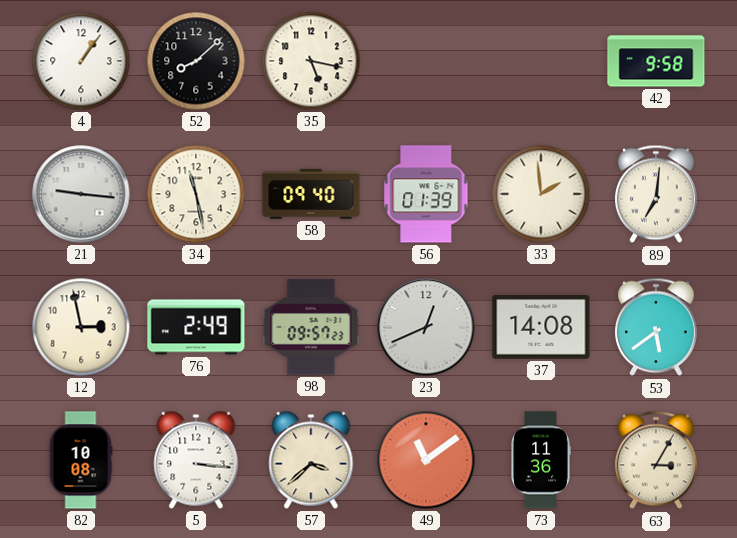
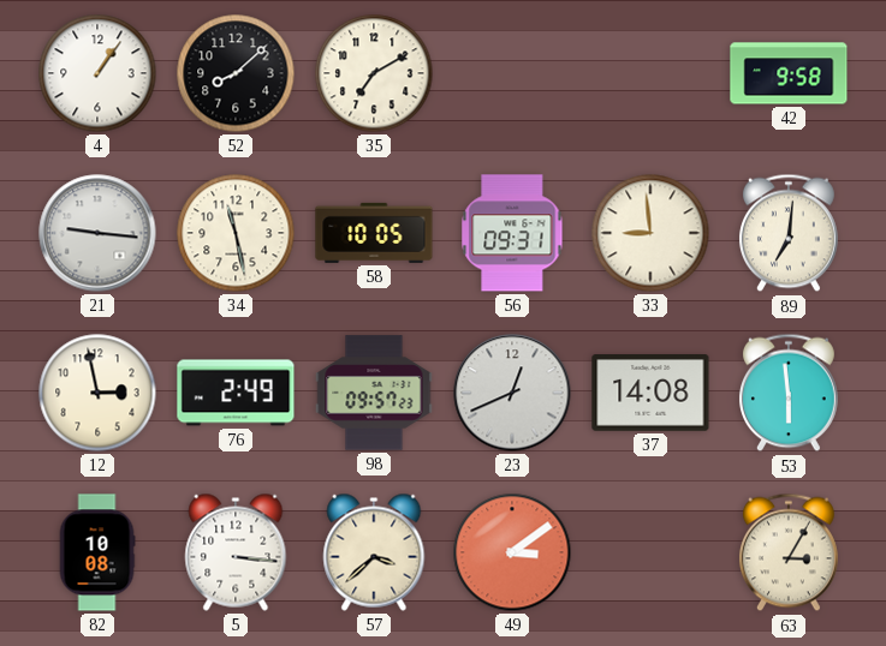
35: 5:17 -> 7:10 (374, 73)
58: 09:40 -> 10:05 (374, 233)
56: 01:39 -> 09:31 (512, 233)
33: 1:59 -> 8:59 (650, 233)
53: 5:39 -> 5:59 (789, 393)
49: 11:09 -> 3:09 (512, 552)
73: 11:36 -> none (541, 460)
